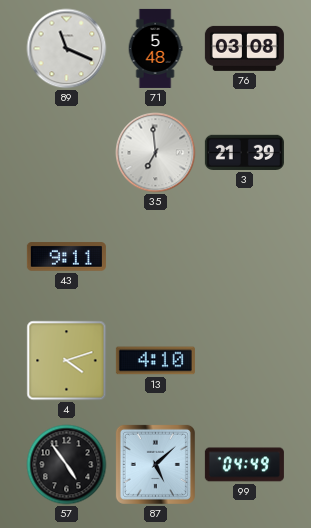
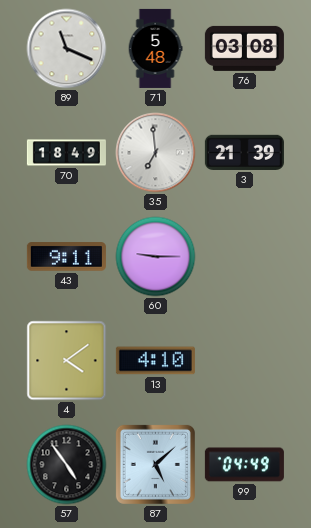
70: none -> 18:49 (66, 153)
60: none -> 9:15 (156, 257)
4: 4:12 -> 4:09 (67, 361)
